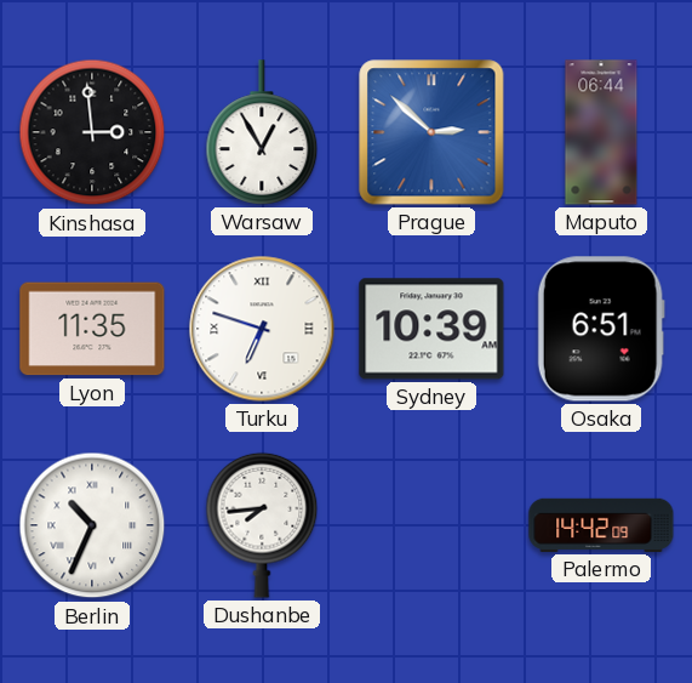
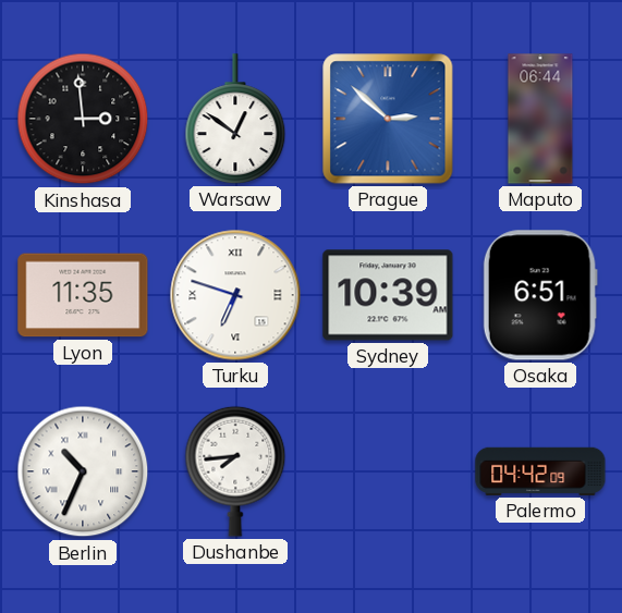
Warsaw: 12:55 -> 12:51 (235, 119)
Palermo: 14:42 -> 04:42 (540, 471)
